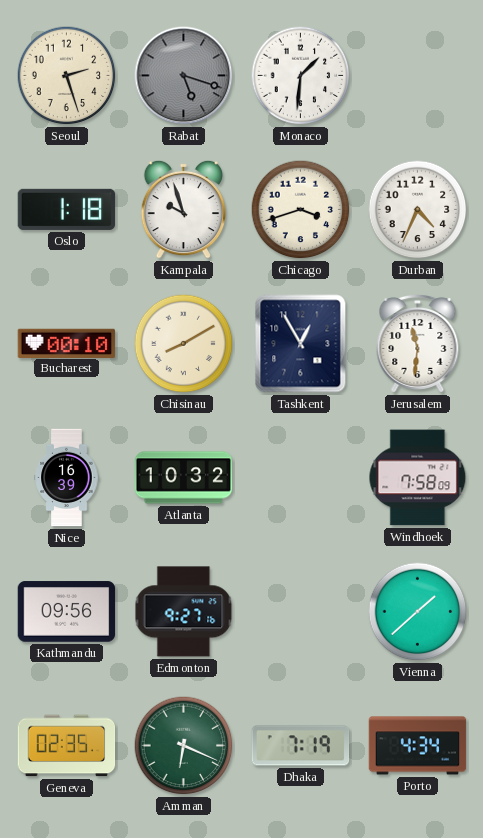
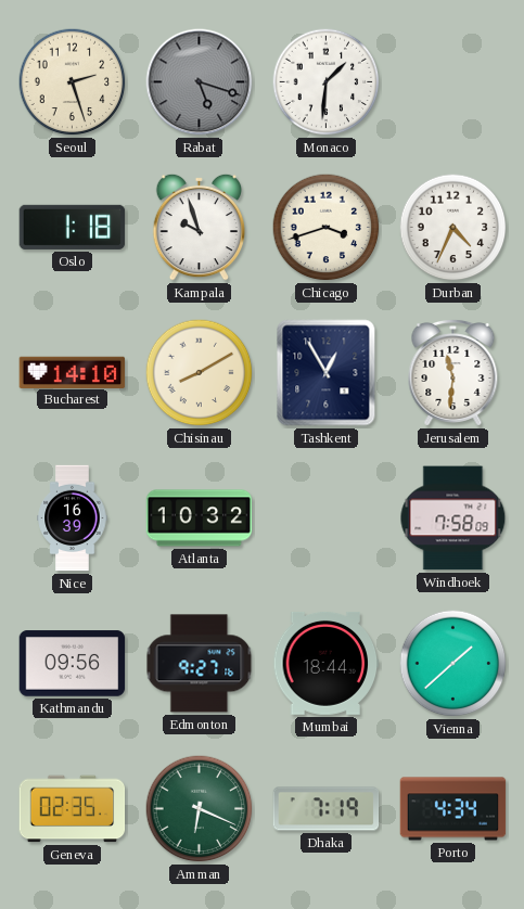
Bucharest: 00:10 -> 14:10 (73, 372)
Mumbai: none -> 18:44 (327, 663)
